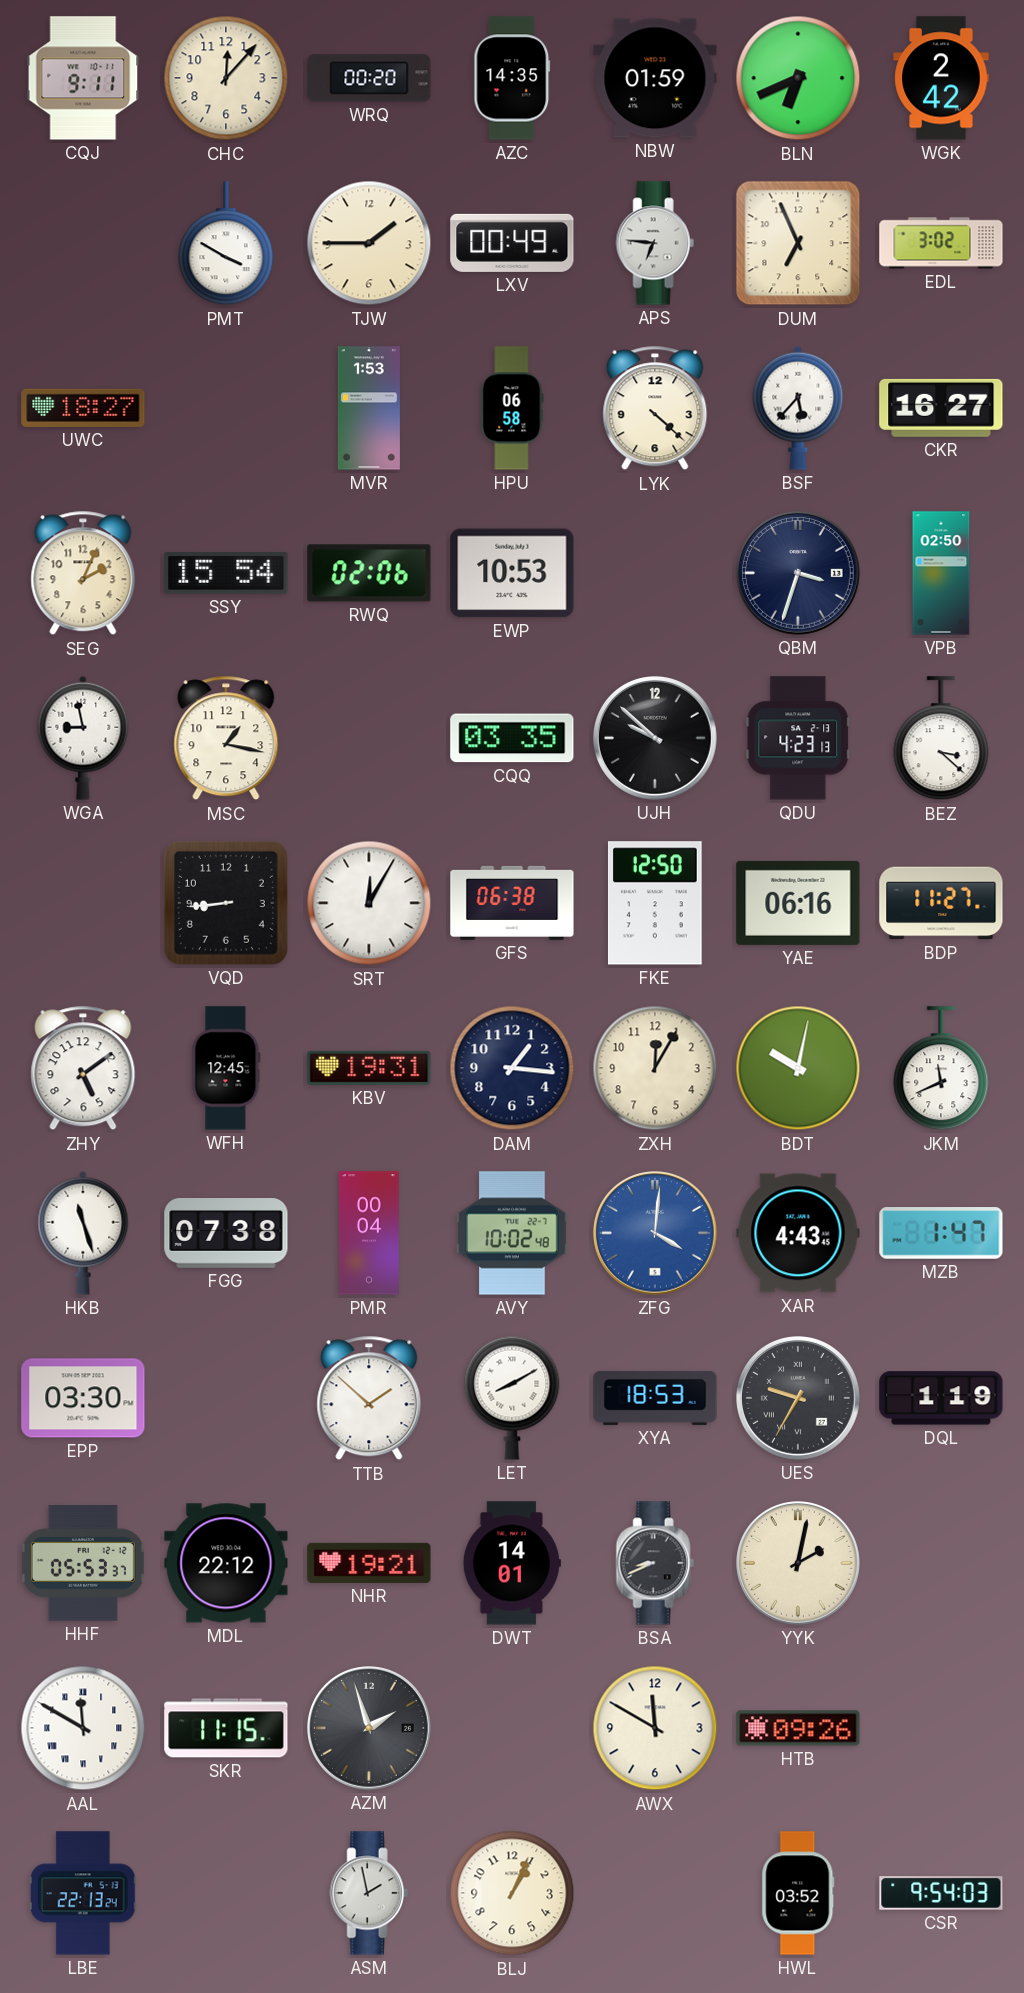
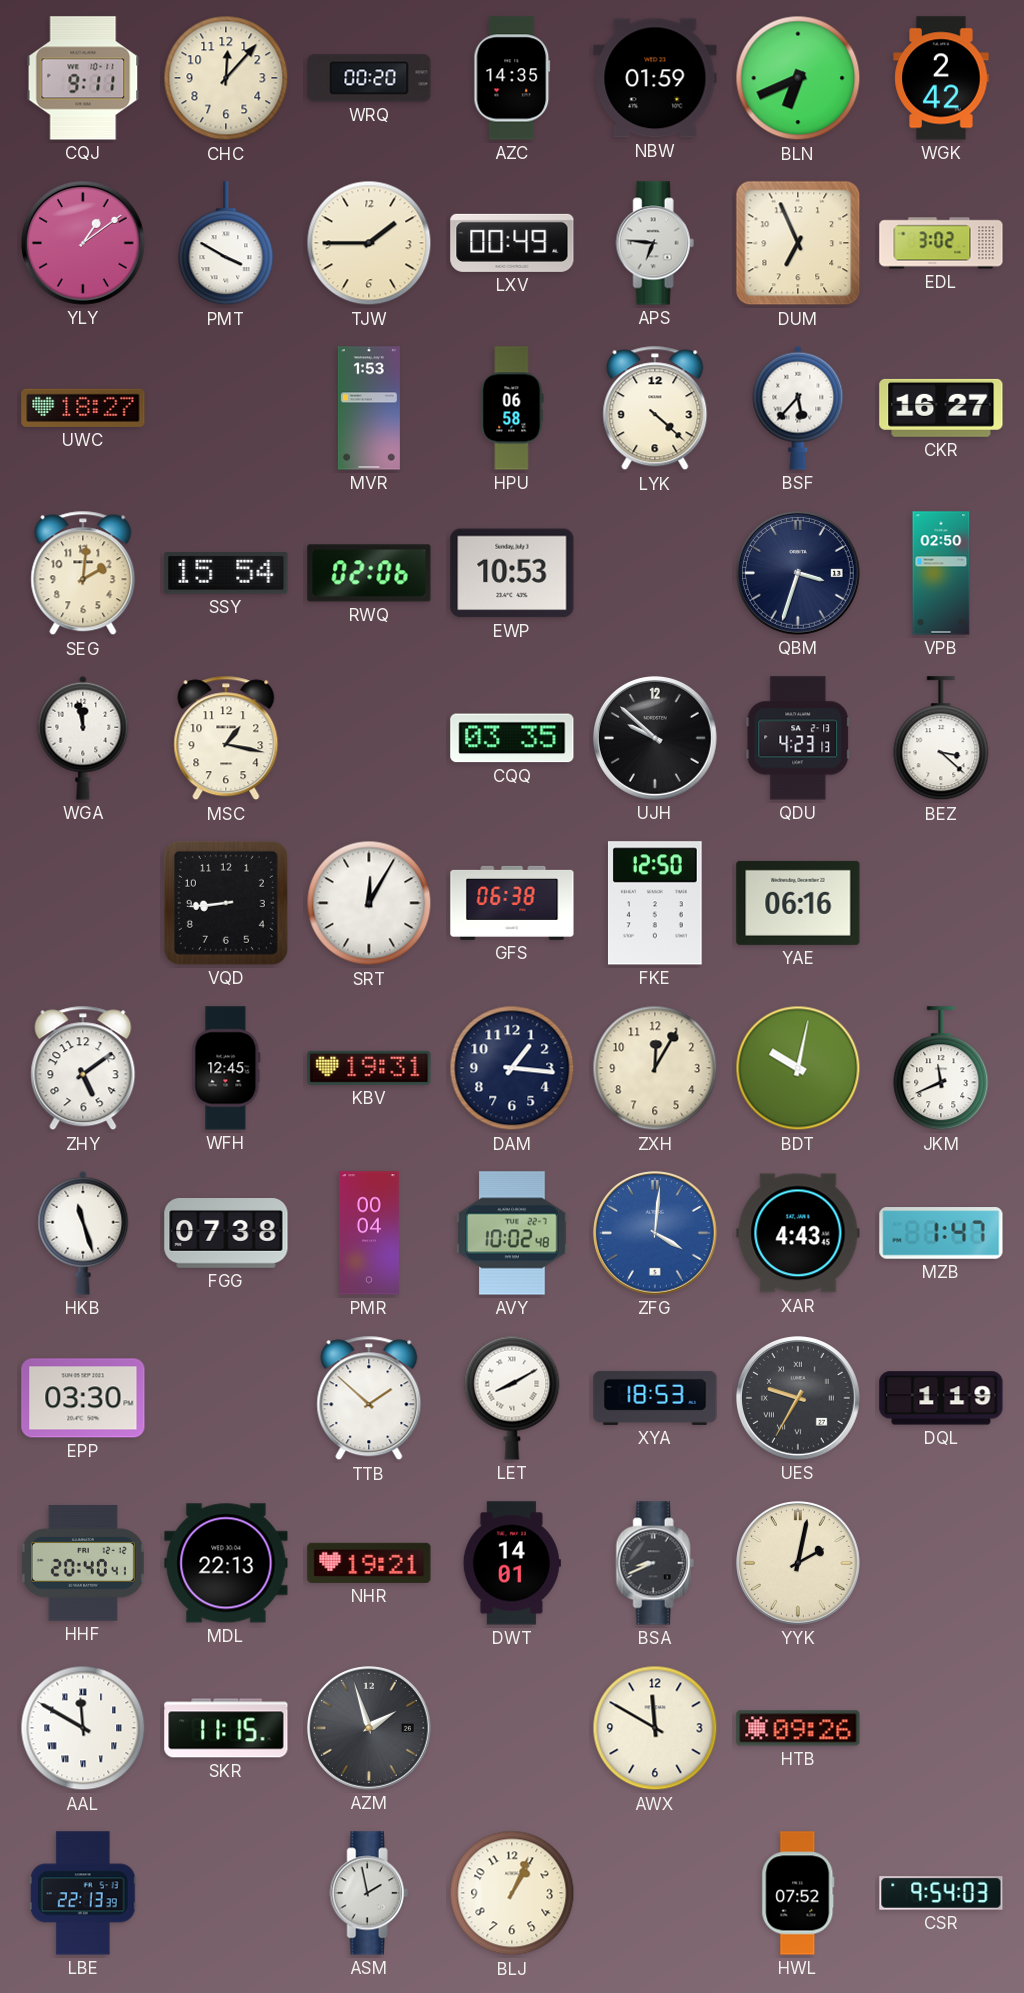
YLY: none -> 1:09 (84, 244)
SEG: 2:04 -> 2:01 (83, 573)
WGA: 8:58 -> 11:58 (83, 738)
BDP: 11:27 -> none (941, 903)
HHF: 05:53 -> 20:40 (83, 1563)
MDL: 22:12 -> 22:13 (226, 1563)
LBE: 22:13:24 -> 22:13:39 (83, 1893)
HWL: 03:52 -> 07:52 (798, 1893)
